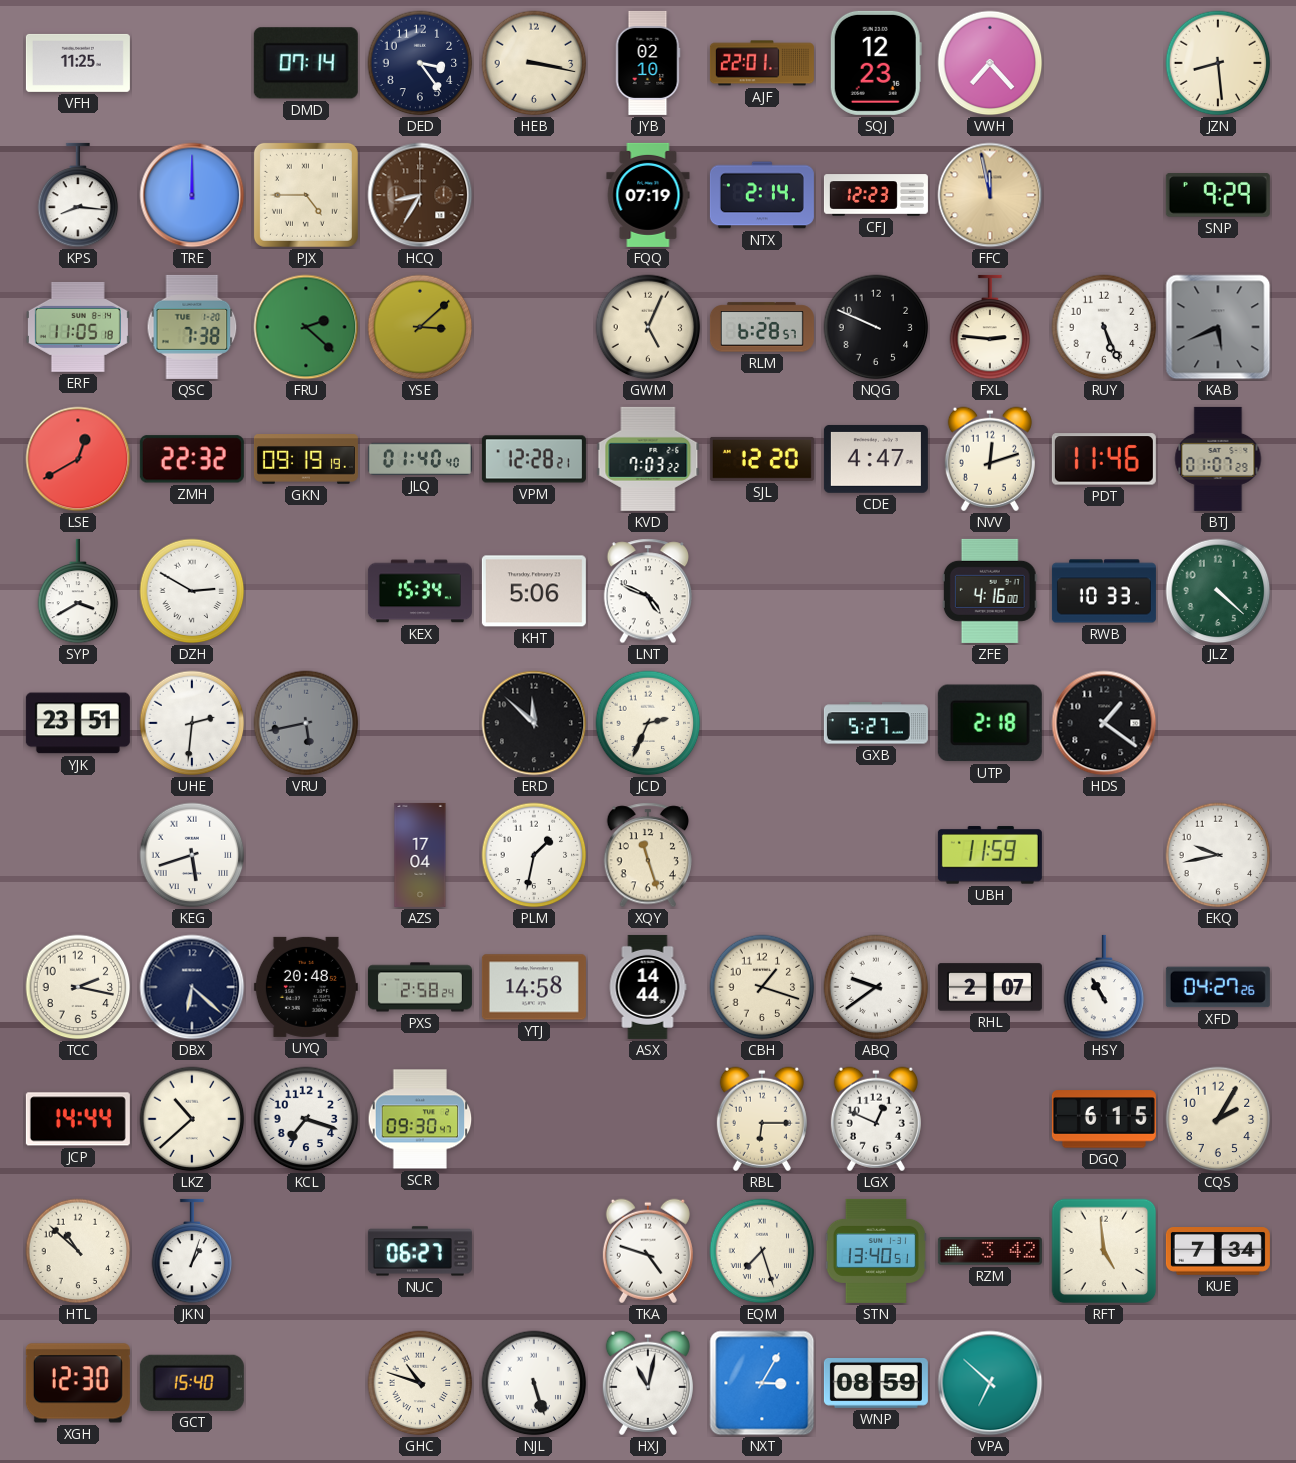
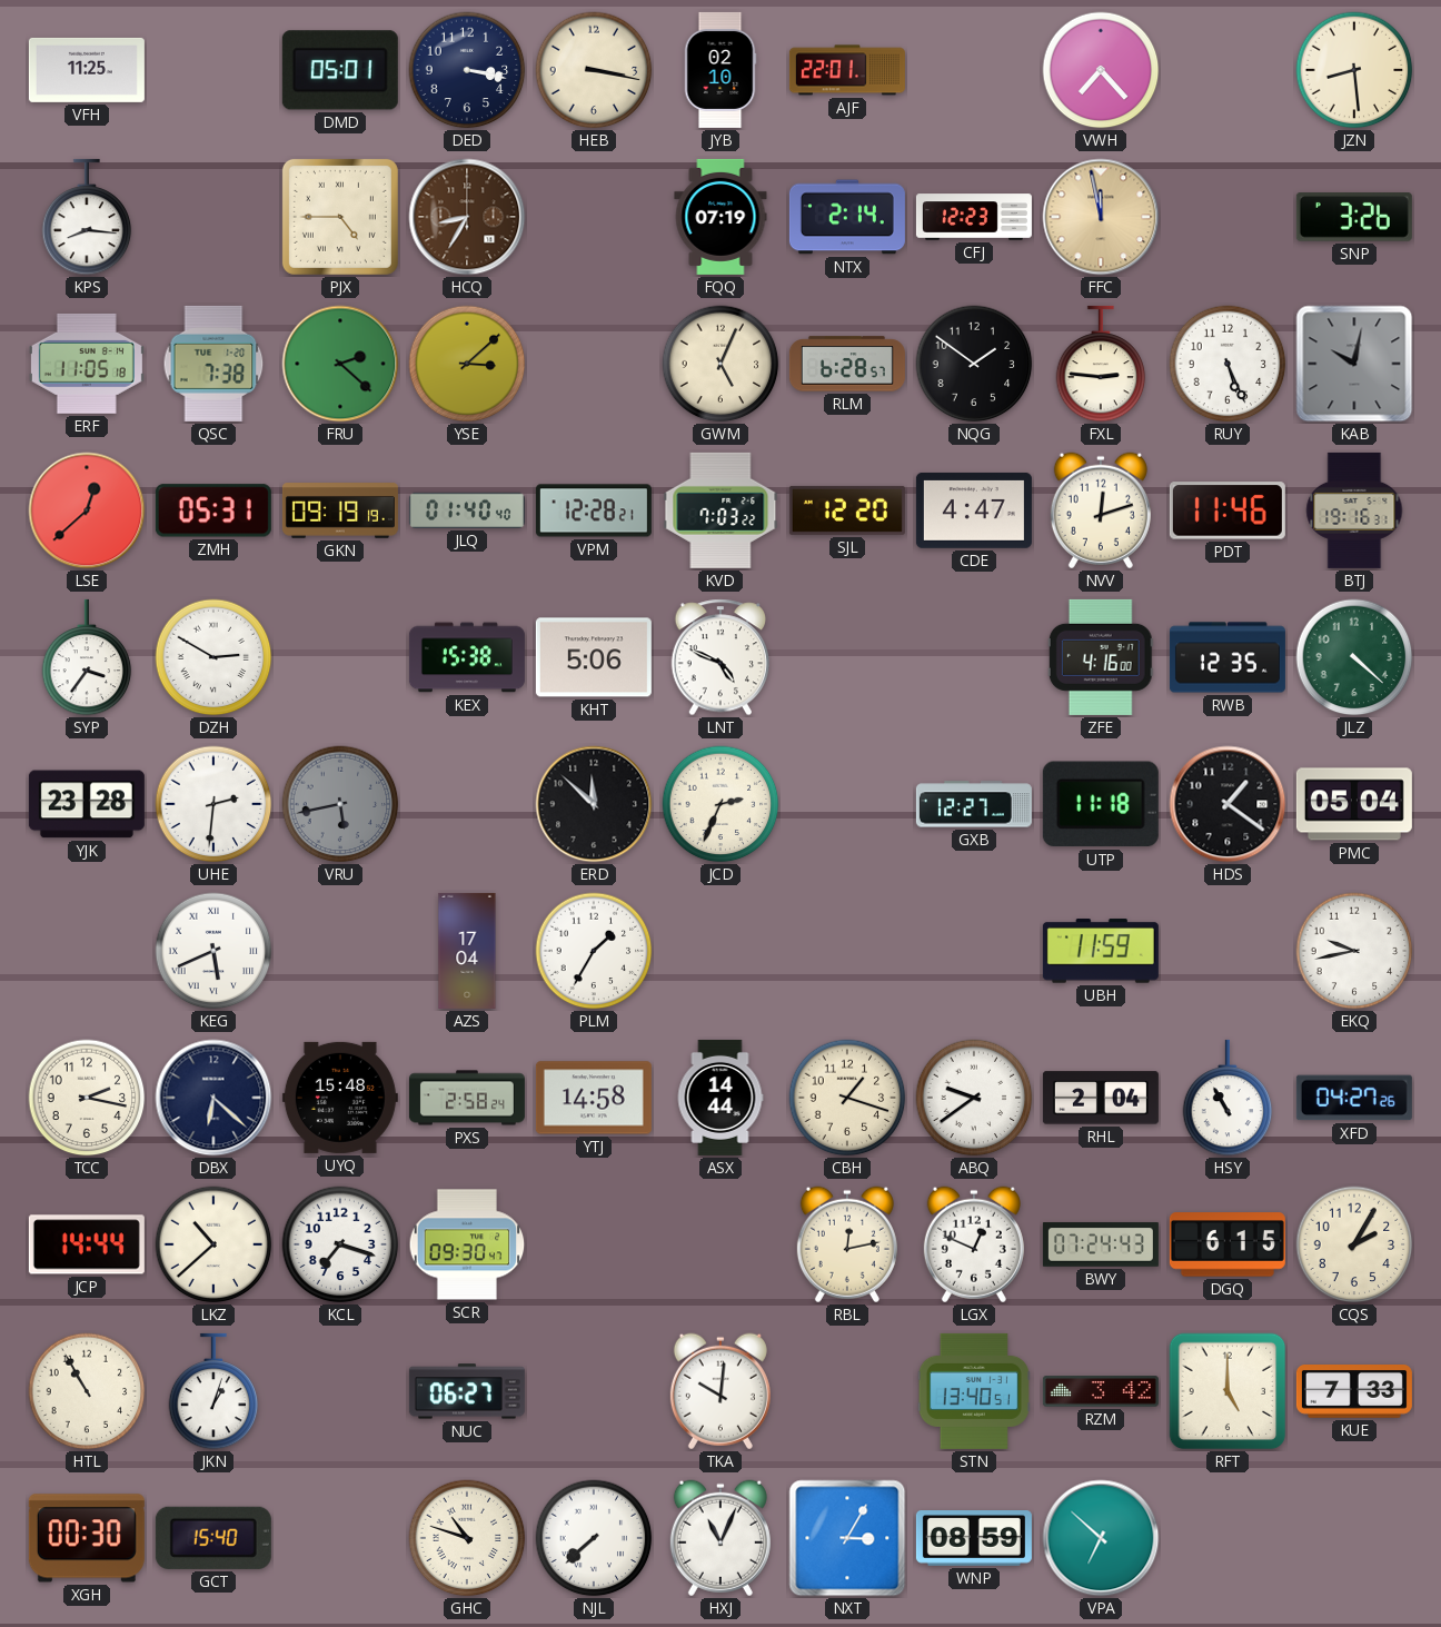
DMD: 07:14 -> 05:01 (340, 70)
DED: 3:24 -> 3:17 (467, 70)
SQJ: 12:23 -> none (876, 63)
TRE: 12:00 -> none (192, 195)
SNP: 9:29 -> 3:26 (1354, 218)
NQG: 9:49 -> 1:51 (974, 364)
KAB: 5:41 -> 10:02 (1354, 364)
LSE: 12:40 -> 12:38 (87, 510)
ZMH: 22:32 -> 05:31 (213, 510)
BTJ: 01:07 -> 19:16 (1354, 510)
SYP: 3:40 -> 3:36 (87, 657)
KEX: 15:34 -> 15:38 (467, 657)
RWB: 10:33 -> 12:35 (1228, 657)
YJK: 23:51 -> 23:28 (87, 804)
GXB: 5:27 -> 12:27 (974, 804)
UTP: 2:18 -> 11:18 (1101, 804)
PMC: none -> 05:04 (1354, 804)
KEG: 5:42 -> 5:41 (213, 951)
PLM: 1:32 -> 1:35 (594, 951)
XQY: 11:27 -> none (647, 855)
UYQ: 20:48 -> 15:48 (340, 1098)
RHL: 2:07 -> 2:04 (1101, 1098)
RBL: 6:15 -> 12:13 (847, 1244)
BWY: none -> 07:24 (1101, 1244)
HTL: 10:52 -> 10:55 (87, 1391)
TKA: 4:48 -> 10:01 (720, 1391)
EQM: 7:27 -> none (762, 1251)
RFT: 4:59 -> 5:00 (1228, 1391)
KUE: 7:34 -> 7:33 (1354, 1392)
XGH: 12:30 -> 00:30 (87, 1538)
NJL: 5:27 -> 7:38 (594, 1538)
HXJ: 11:02 -> 11:04 (720, 1538)
